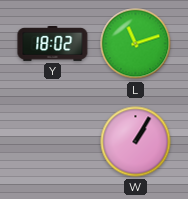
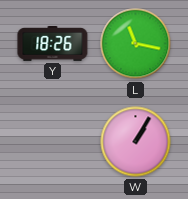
Y: 18:02 -> 18:26 (53, 44)
L: 11:12 -> 11:17 (136, 44)
